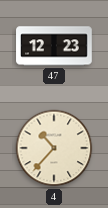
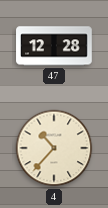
47: 12:23 -> 12:28 (54, 46)
